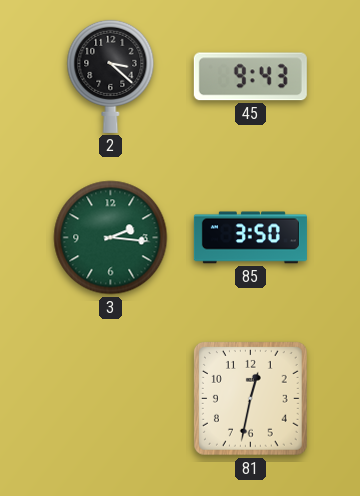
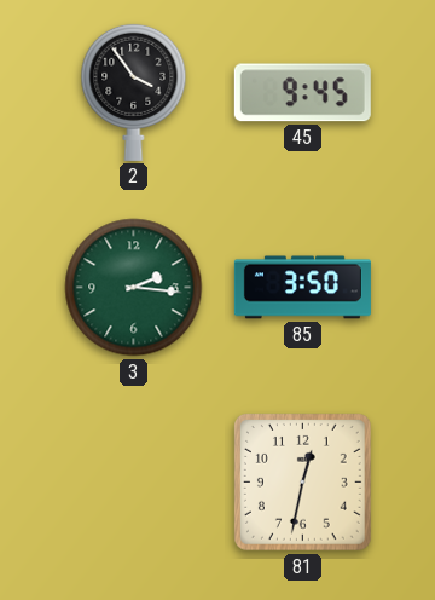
2: 3:22 -> 3:54 (134, 92)
45: 9:43 -> 9:45 (302, 93)
